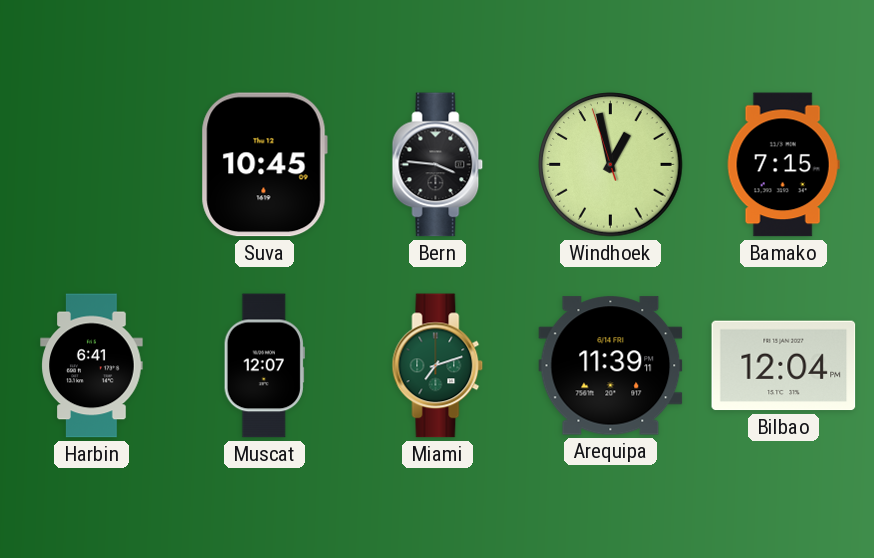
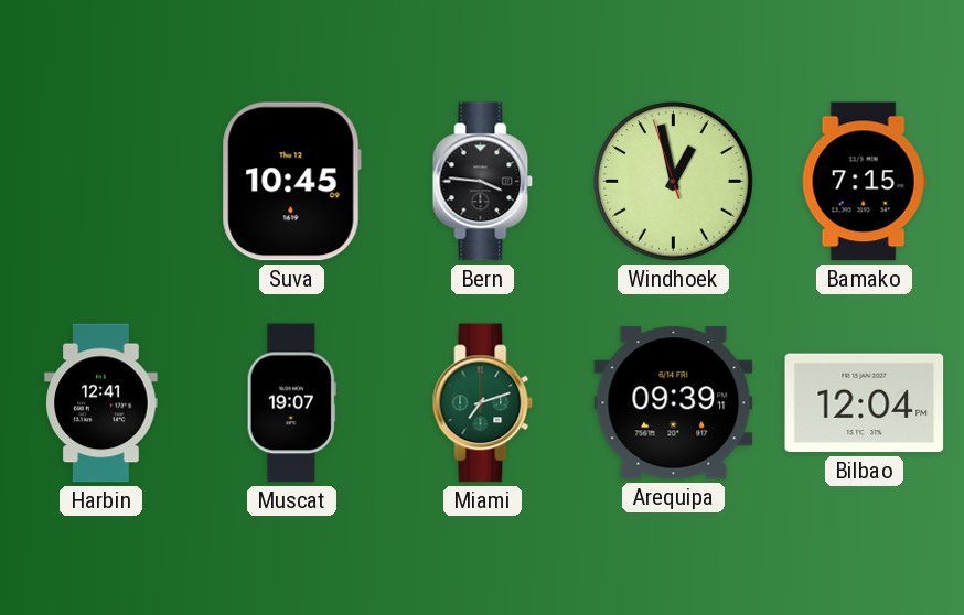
Harbin: 6:41 -> 12:41 (101, 403)
Muscat: 12:07 -> 19:07 (291, 403)
Arequipa: 11:39 -> 09:39 (674, 403)
